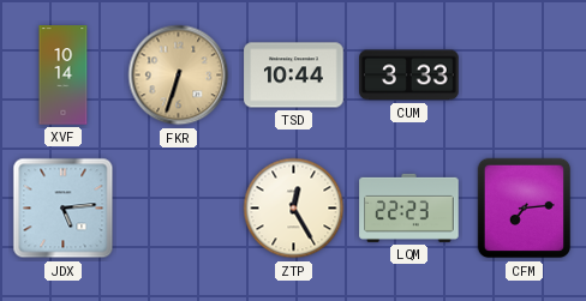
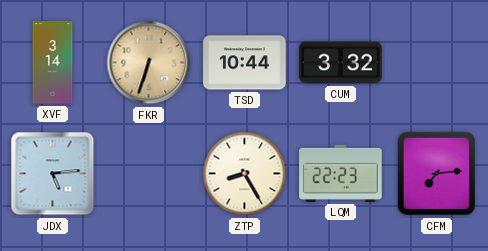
XVF: 10:14 -> 3:14 (53, 63)
CUM: 3:33 -> 3:32 (341, 63)
ZTP: 12:25 -> 8:25 (245, 174)
